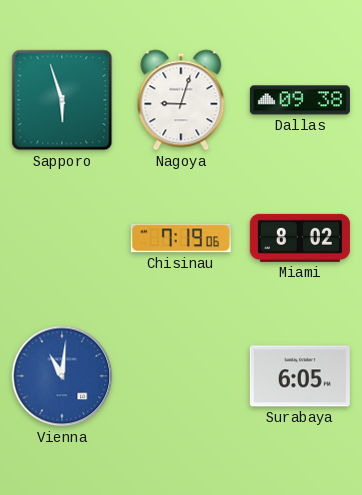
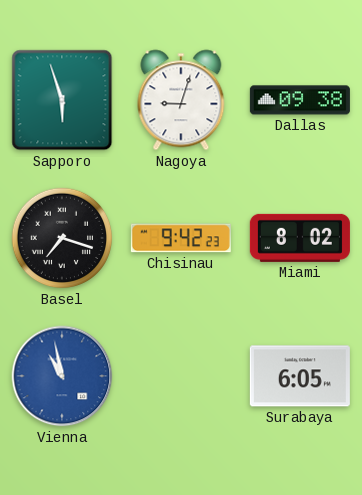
Basel: none -> 7:18 (62, 238)
Chisinau: 7:19 -> 9:42 (181, 238)
Vienna: 11:01 -> 10:58 (62, 376)
